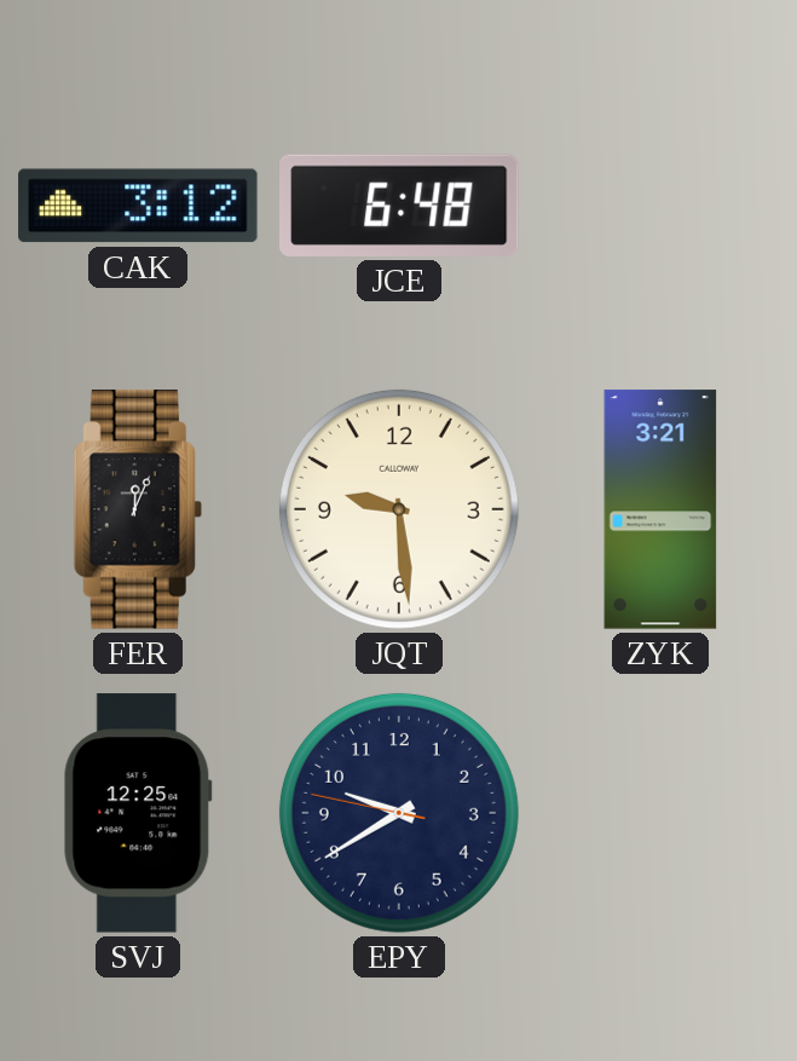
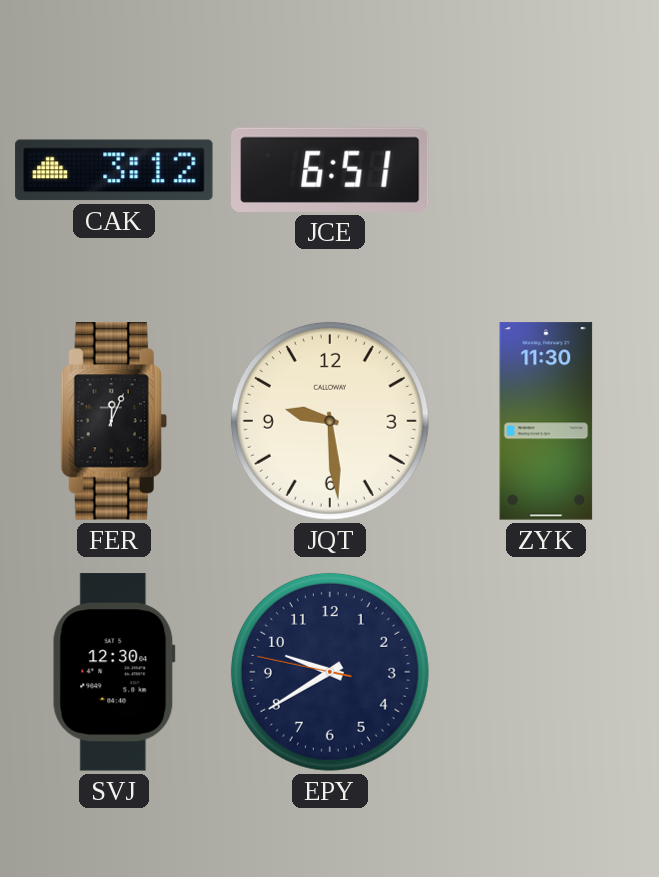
JCE: 6:48 -> 6:51 (331, 170)
ZYK: 3:21 -> 11:30 (546, 421)
SVJ: 12:25 -> 12:30 (114, 672)
